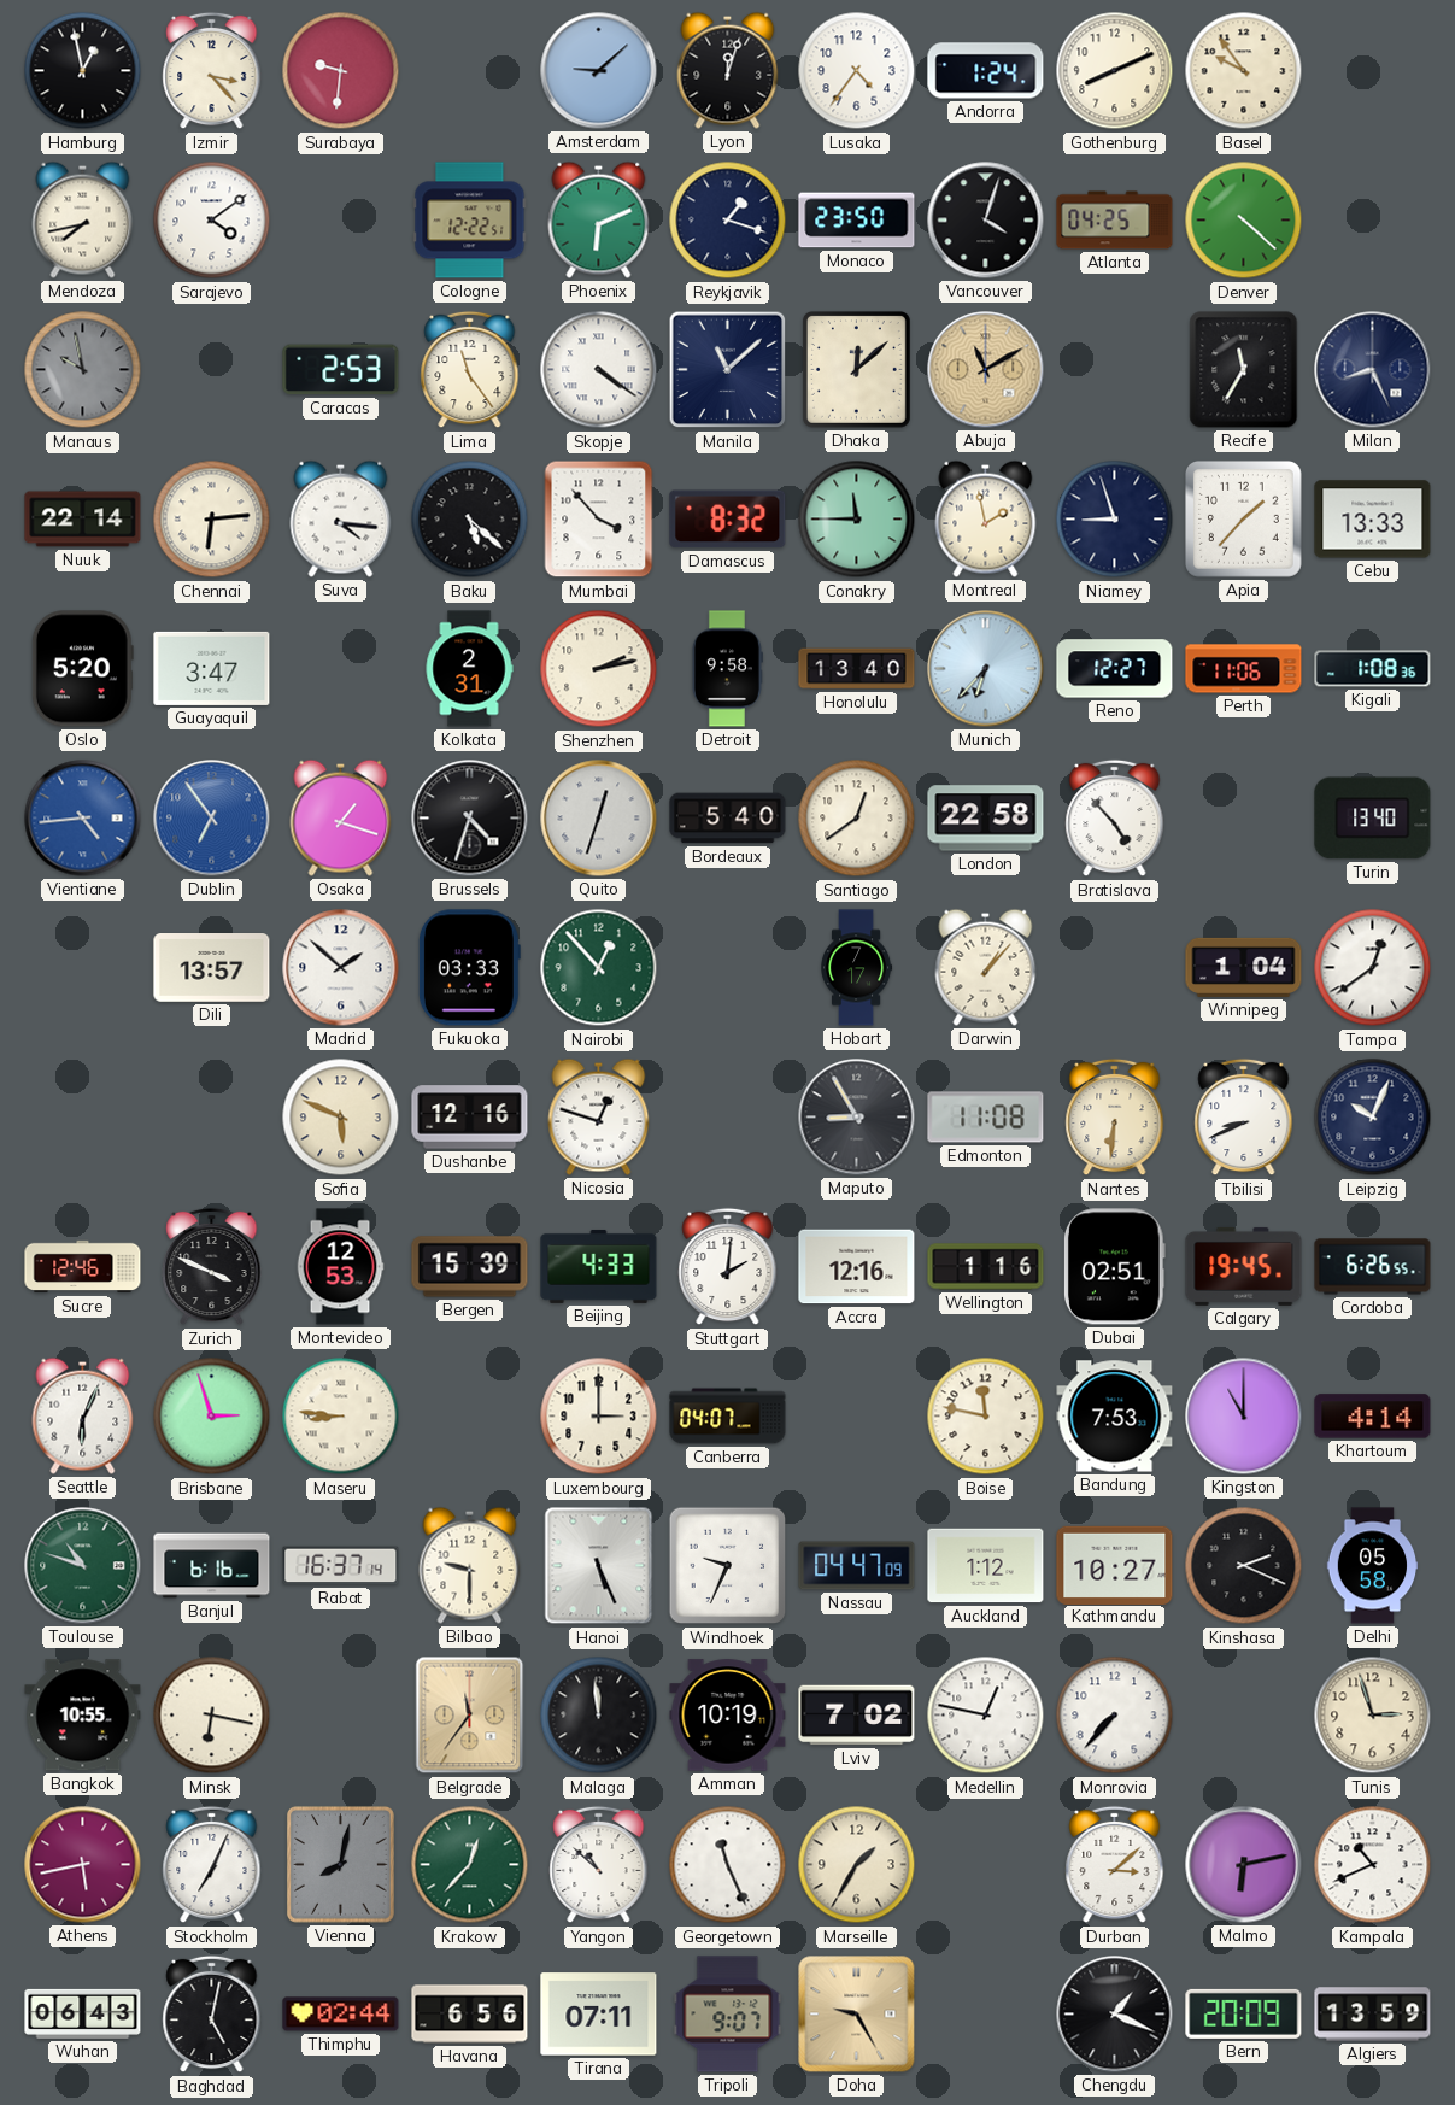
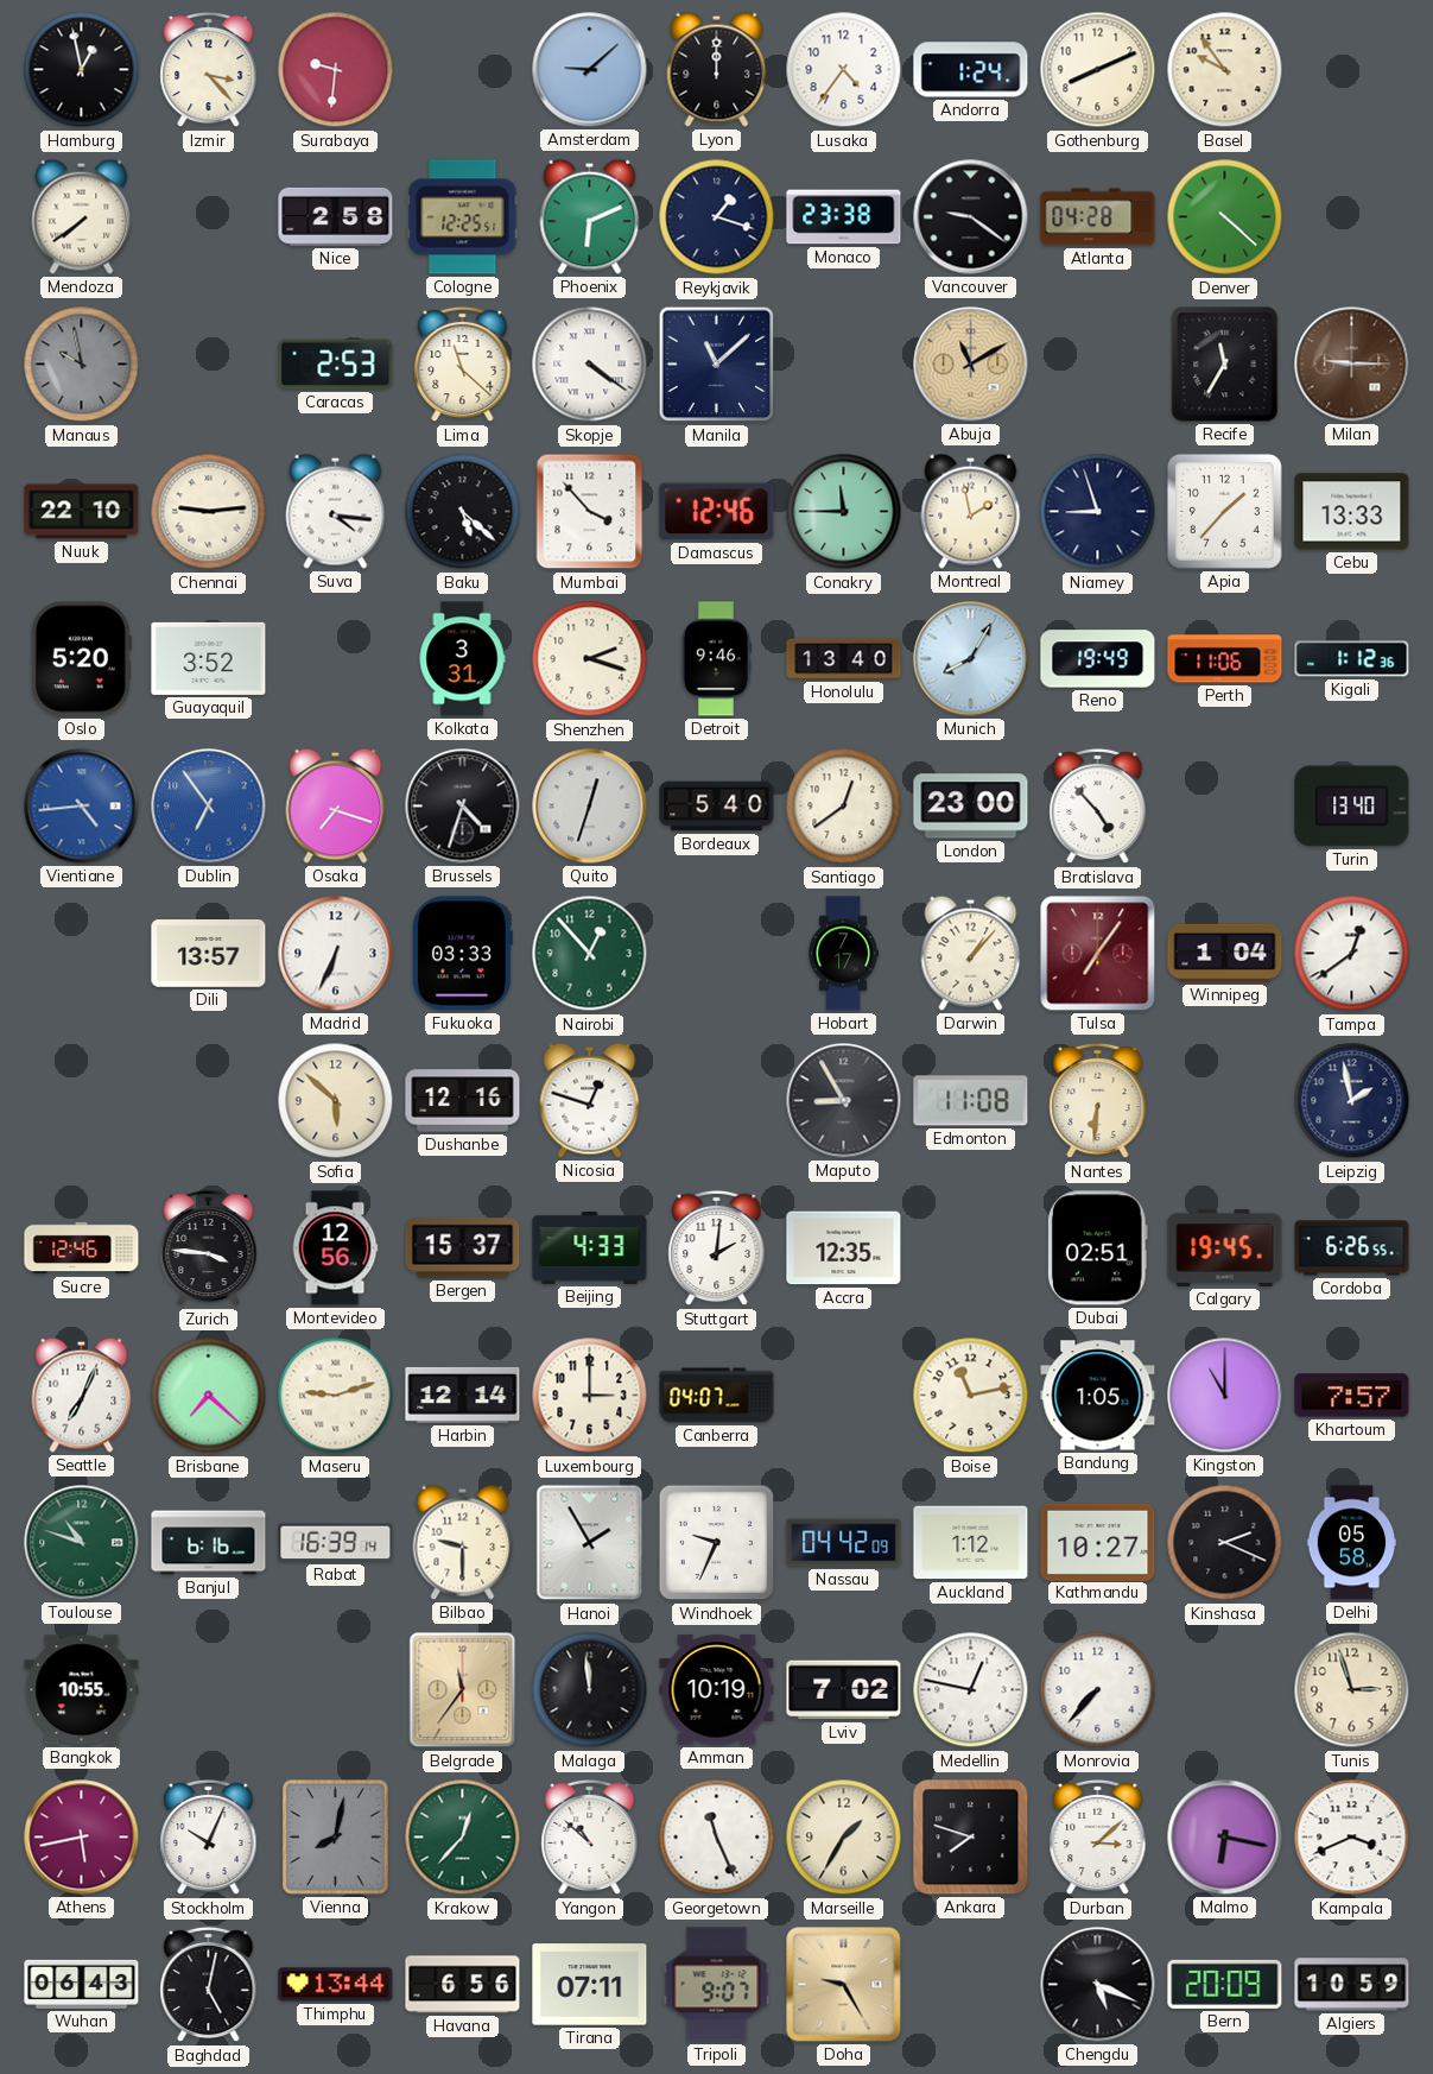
Lyon: 12:03 -> 12:00 (717, 69)
Mendoza: 7:43 -> 7:39 (82, 216)
Sarajevo: 4:09 -> none (212, 221)
Nice: none -> 2:58 (336, 216)
Cologne: 12:22 -> 12:25 (463, 217)
Monaco: 23:50 -> 23:38 (844, 217)
Vancouver: 4:03 -> 9:21 (971, 217)
Atlanta: 04:25 -> 04:28 (1098, 217)
Lima: 11:24 -> 11:22 (463, 365)
Dhaka: 12:08 -> none (856, 369)
Milan: 8:26 -> 9:15 (1352, 365)
Milan dial: navy -> brown (1352, 365)
Nuuk: 22:14 -> 22:10 (82, 512)
Chennai: 6:14 -> 9:14 (209, 512)
Damascus: 8:32 -> 12:46 (717, 512)
Guayaquil: 3:47 -> 3:52 (209, 658)
Kolkata: 2:31 -> 3:31 (462, 659)
Shenzhen: 2:13 -> 2:18 (590, 659)
Detroit: 9:58 -> 9:46 (716, 659)
Munich: 6:37 -> 8:05 (971, 659)
Reno: 12:27 -> 19:49 (1098, 659)
Kigali: 1:08 -> 1:12 (1352, 659)
Osaka: 1:18 -> 7:18 (336, 805)
London: 22:58 -> 23:00 (971, 807)
Madrid: 1:52 -> 6:34 (336, 954)
Tulsa: none -> 7:06 (1098, 954)
Sofia: 5:49 -> 5:52 (336, 1101)
Tbilisi: 8:41 -> none (1244, 1118)
Leipzig: 10:04 -> 1:58 (1352, 1101)
Zurich: 3:49 -> 3:46 (209, 1248)
Montevideo: 12:53 -> 12:56 (335, 1248)
Bergen: 15:39 -> 15:37 (463, 1248)
Accra: 12:16 -> 12:35 (844, 1248)
Wellington: 1:16 -> none (986, 1267)
Seattle: 6:04 -> 7:04 (82, 1395)
Brisbane: 2:57 -> 7:22 (209, 1396)
Maseru: 8:46 -> 9:12 (336, 1396)
Harbin: none -> 12:14 (463, 1395)
Boise: 11:47 -> 11:13 (971, 1396)
Bandung: 7:53 -> 1:05 (1098, 1396)
Khartoum: 4:14 -> 7:57 (1352, 1396)
Rabat: 16:37 -> 16:39 (336, 1543)
Hanoi: 5:26 -> 1:55 (590, 1543)
Nassau: 04:47 -> 04:42 (844, 1543)
Minsk: 6:17 -> none (212, 1716)
Stockholm: 7:04 -> 10:04 (209, 1838)
Ankara: none -> 7:48 (971, 1838)
Malmo: 6:13 -> 6:17 (1225, 1838)
Kampala: 10:41 -> 3:41 (1352, 1838)
Thimphu: 02:44 -> 13:44 (336, 1985)
Chengdu: 1:19 -> 5:19 (1098, 1985)
Algiers: 13:59 -> 10:59 (1352, 1985)
